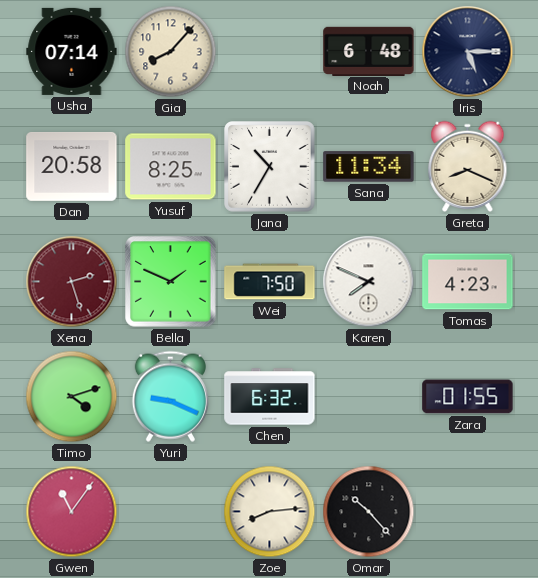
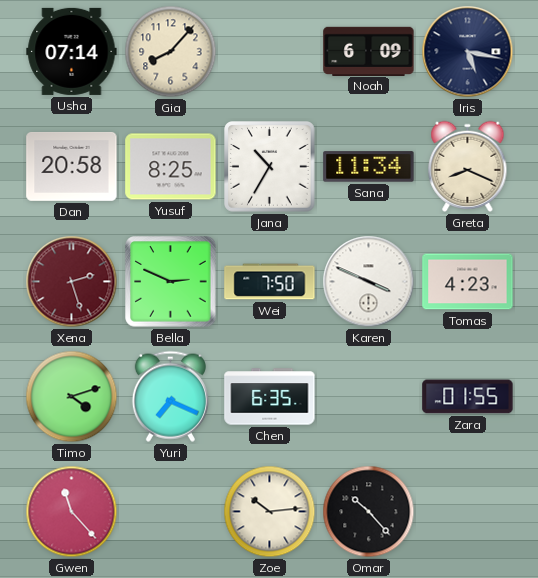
Noah: 6:48 -> 6:09 (369, 51)
Iris: 5:15 -> 5:17 (468, 52)
Bella: 1:49 -> 2:49 (171, 282)
Karen: 7:49 -> 3:49 (369, 282)
Yuri: 9:19 -> 7:19 (170, 396)
Chen: 6:32 -> 6:35 (270, 397)
Gwen: 11:06 -> 11:23 (72, 512)
Zoe: 8:14 -> 10:14 (270, 512)
